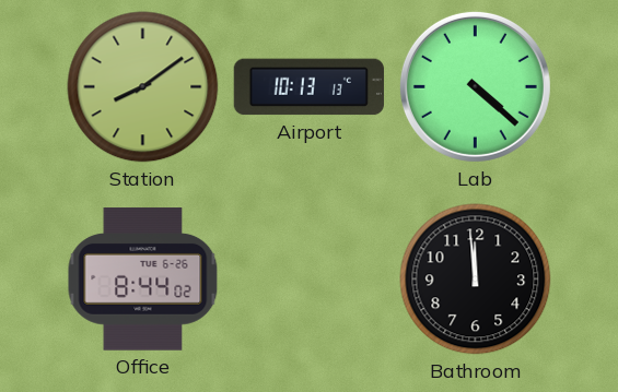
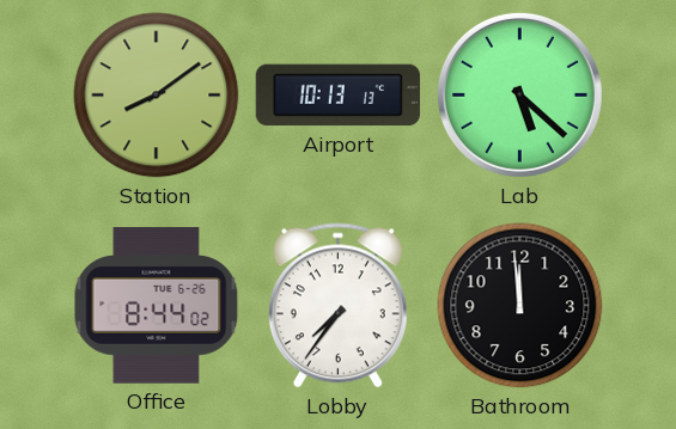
Lab: 4:22 -> 5:22 (519, 94)
Lobby: none -> 7:36 (337, 306)
